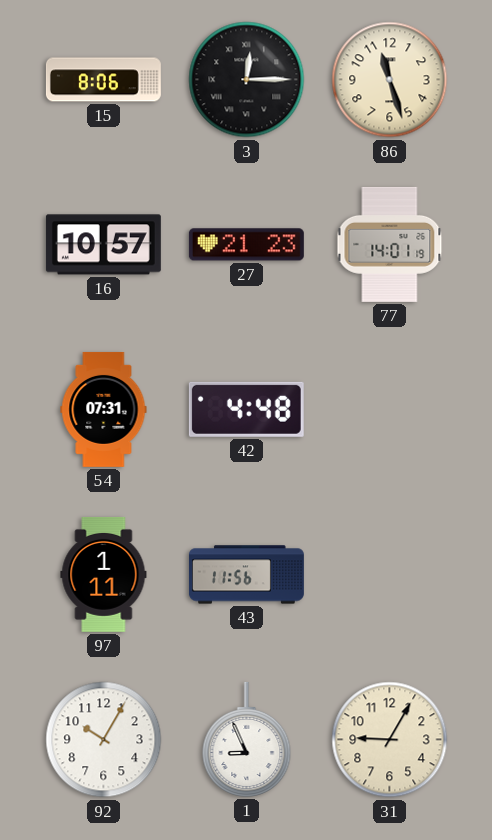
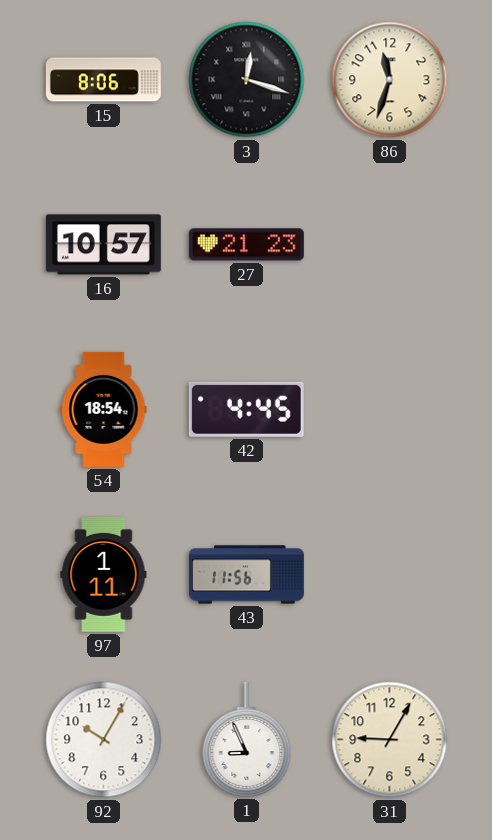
3: 12:15 -> 12:18 (247, 80)
86: 11:27 -> 11:33 (390, 80)
77: 14:01 -> none (390, 244)
54: 07:31 -> 18:54 (104, 409)
42: 4:48 -> 4:45 (246, 409)
